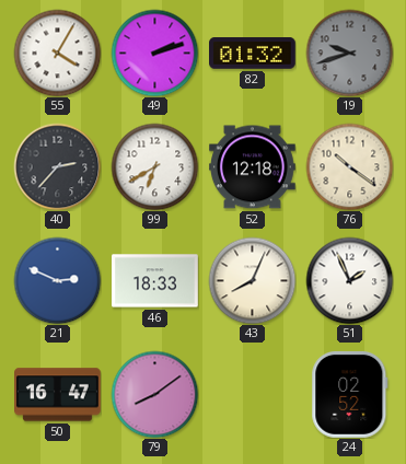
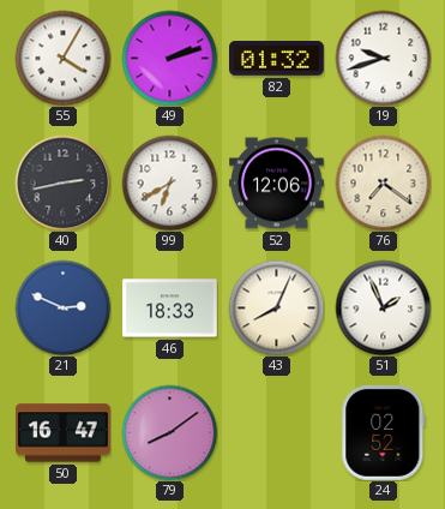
19 dial: grey -> white (383, 58)
40: 2:37 -> 2:43 (62, 182)
52: 12:18 -> 12:06 (277, 184)
76: 10:21 -> 7:21 (383, 182)
